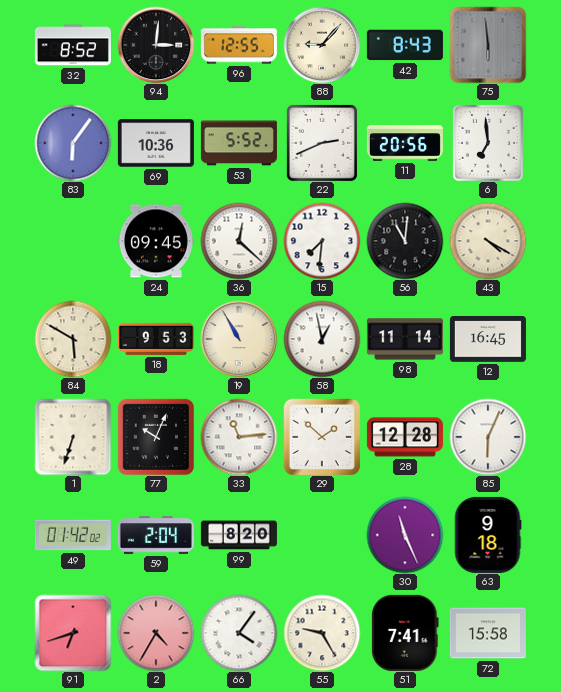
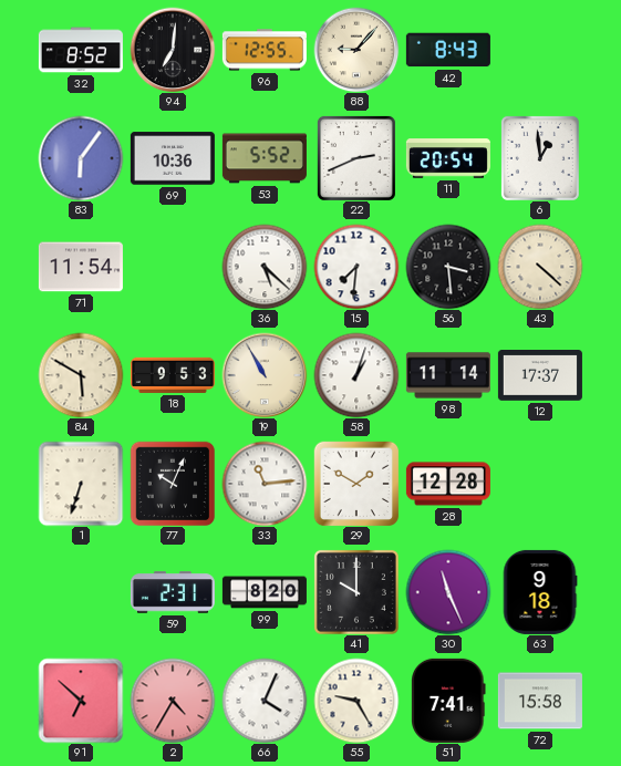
94: 3:01 -> 7:01 (173, 50)
75: 5:59 -> none (488, 45)
11: 20:56 -> 20:54 (448, 158)
6: 6:59 -> 12:59 (540, 158)
71: none -> 11:54 (81, 267)
24: 09:45 -> none (156, 241)
36: 12:22 -> 5:22 (265, 267)
56: 11:01 -> 3:29 (448, 267)
43: 4:20 -> 4:22 (540, 267)
58: 12:58 -> 1:03 (356, 375)
12: 16:45 -> 17:37 (540, 375)
29: 1:52 -> 1:50 (356, 484)
85: 6:04 -> none (488, 437)
49: 01:42 -> none (73, 535)
59: 2:04 -> 2:31 (173, 592)
41: none -> 10:00 (356, 592)
91: 6:42 -> 6:52 (81, 701)
66: 4:06 -> 4:04 (265, 701)
